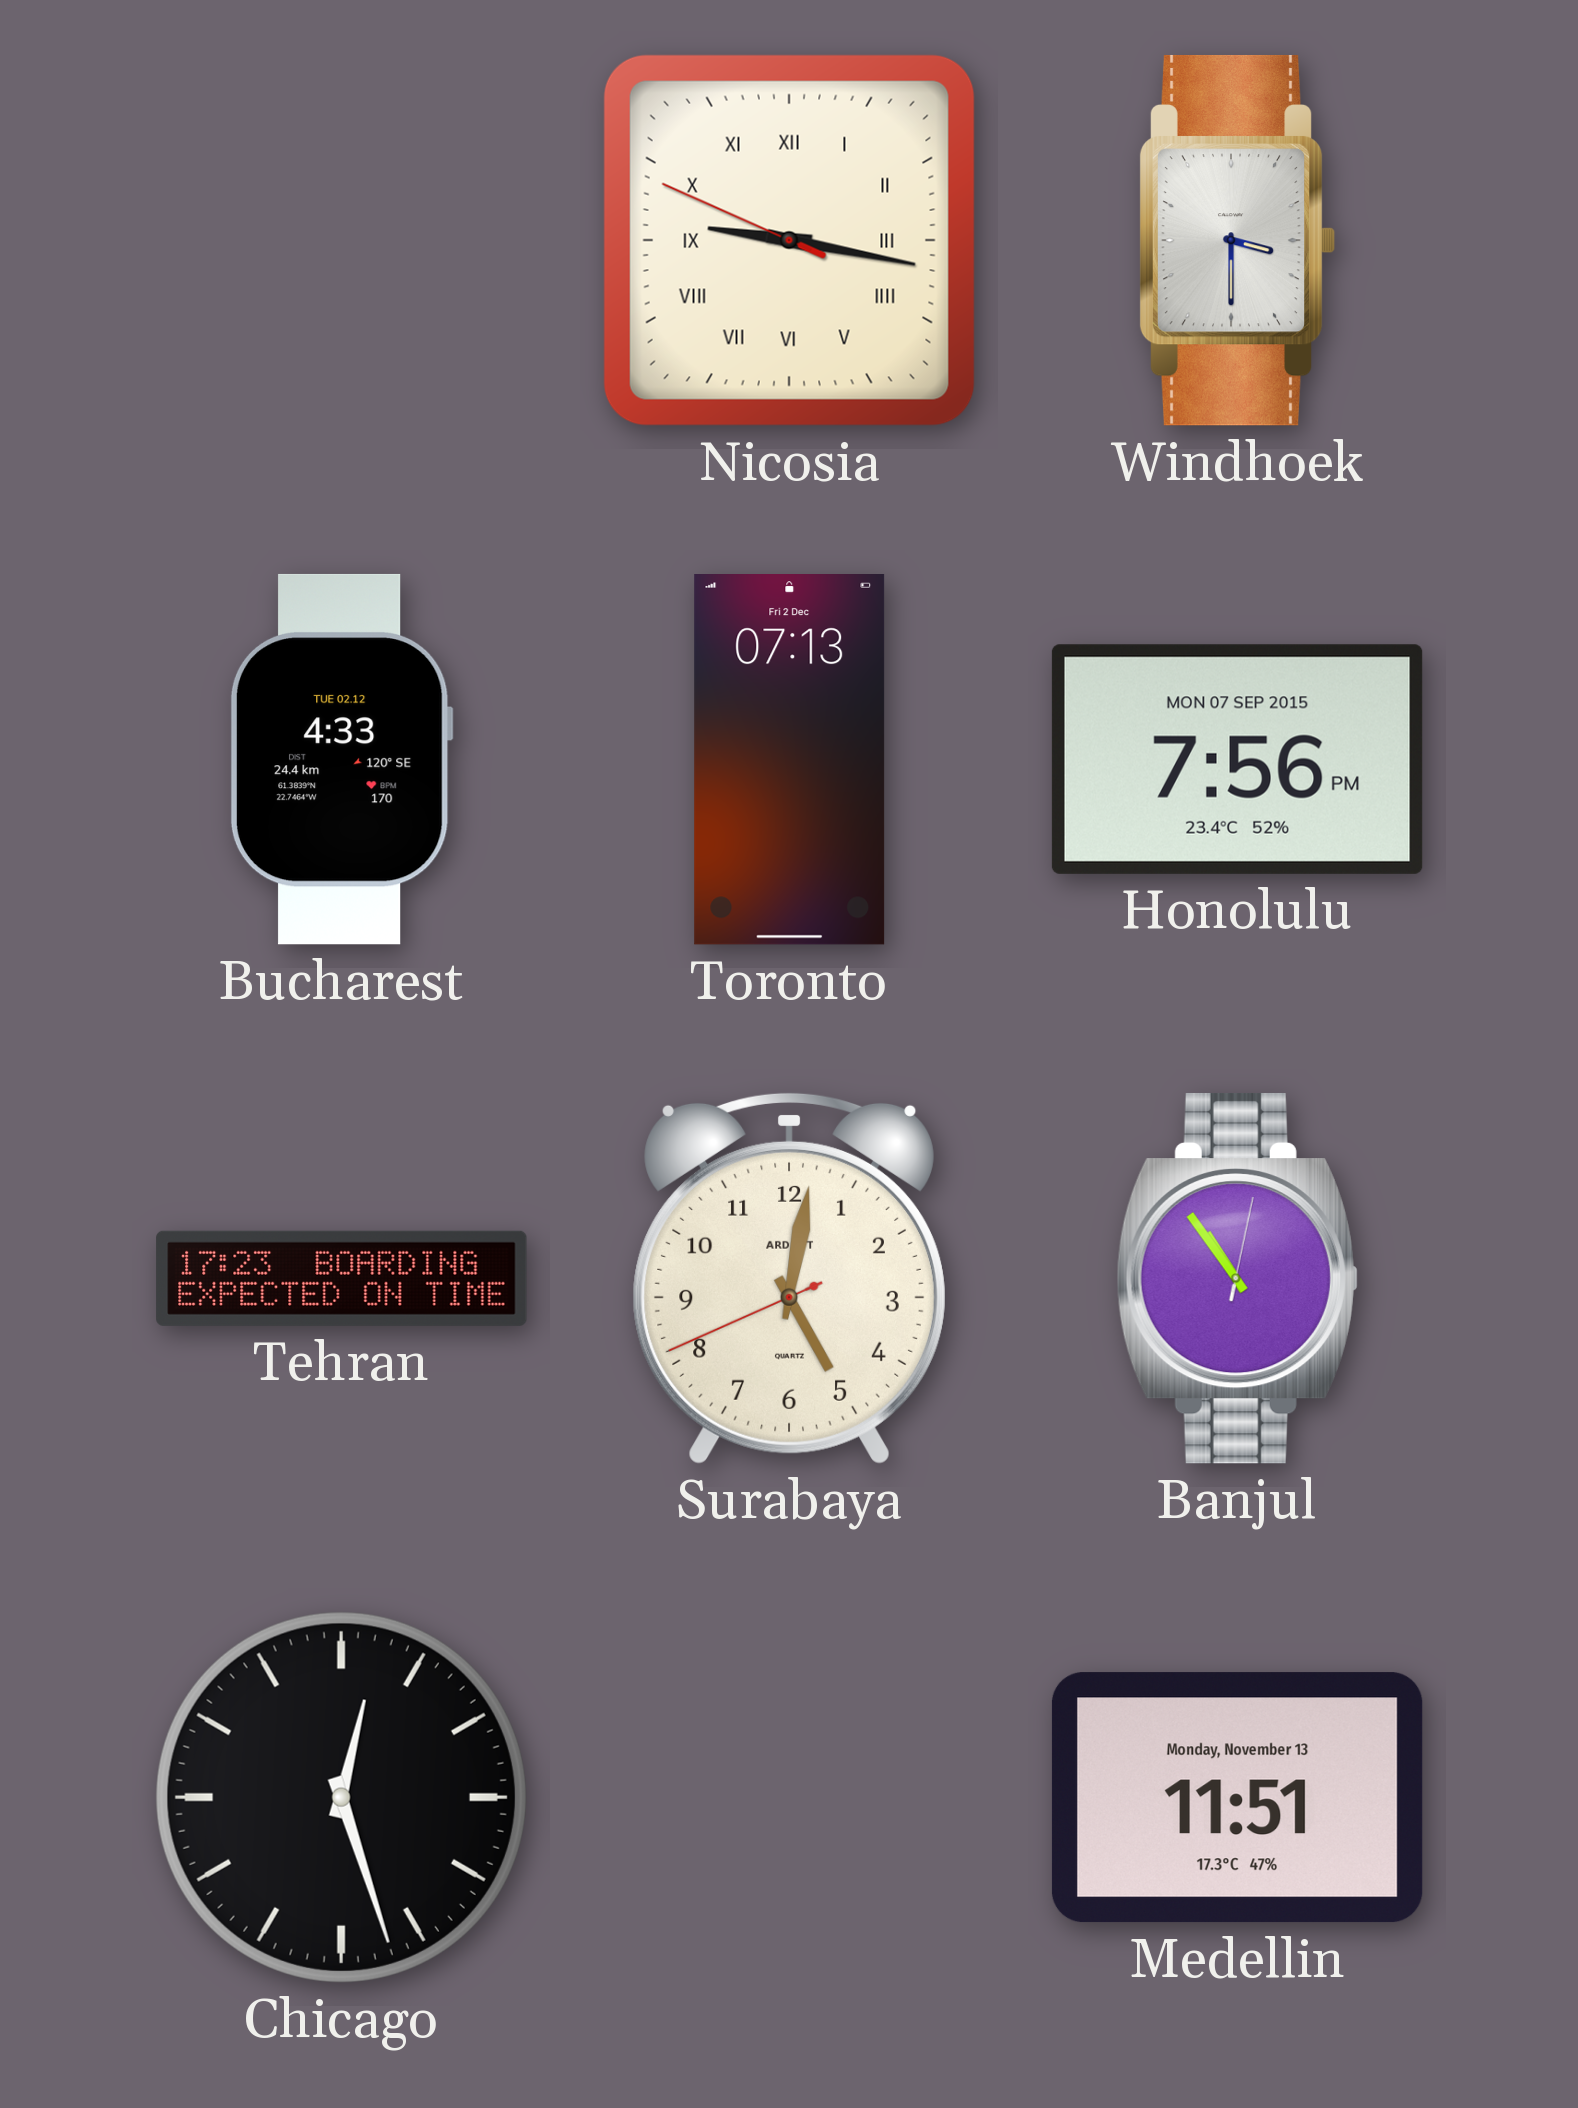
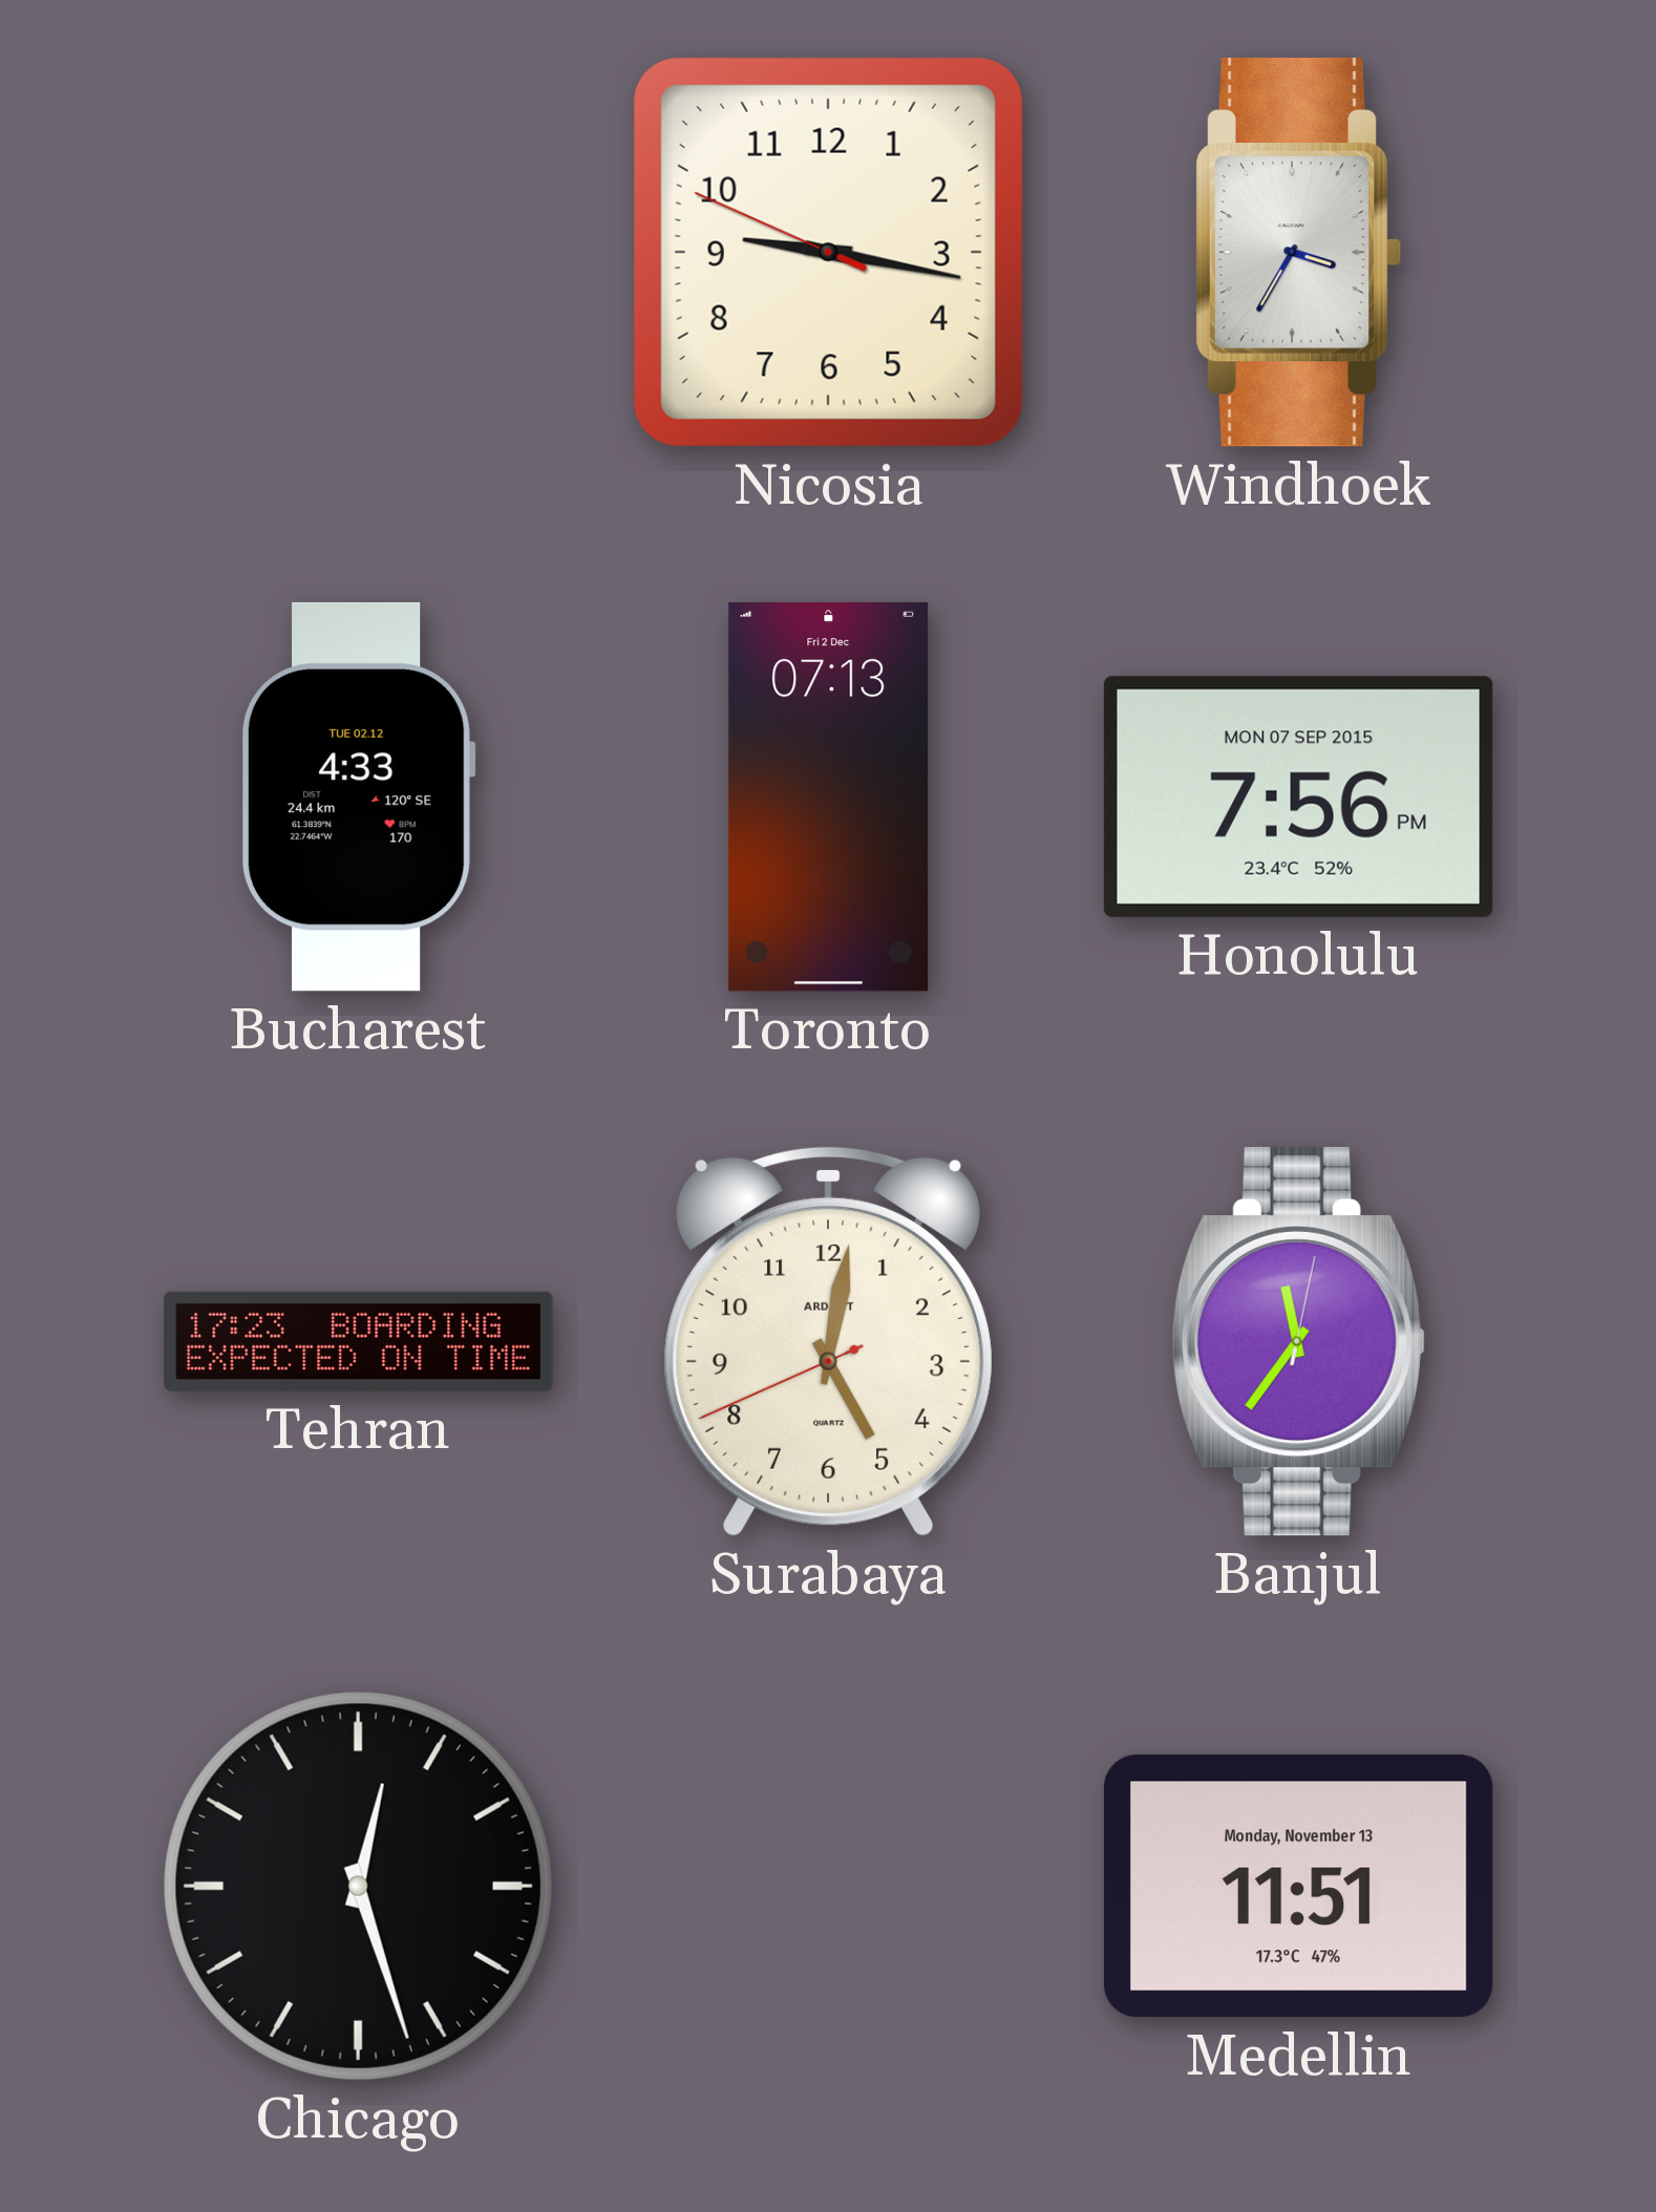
Nicosia numerals: Roman -> Arabic (828, 252)
Windhoek: 3:30 -> 3:35 (1298, 252)
Banjul: 10:54 -> 11:36 (1298, 1341)
